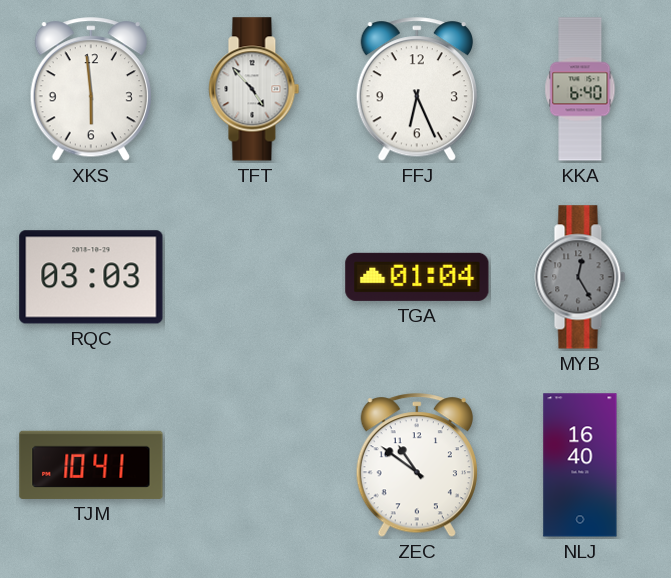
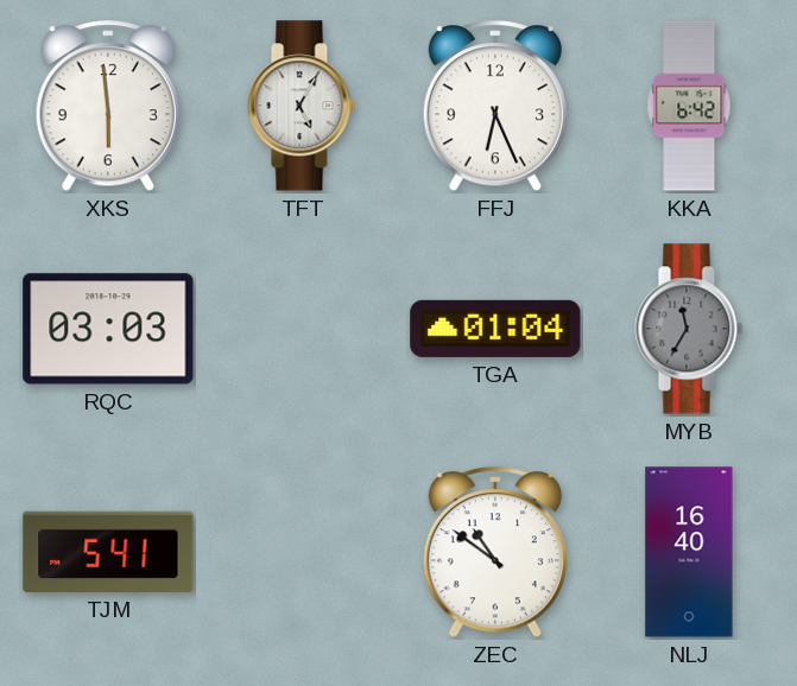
TFT: 4:53 -> 5:05 (302, 106)
KKA: 6:40 -> 6:42 (689, 106)
MYB: 12:25 -> 11:35 (689, 329)
TJM: 10:41 -> 5:41 (108, 552)
